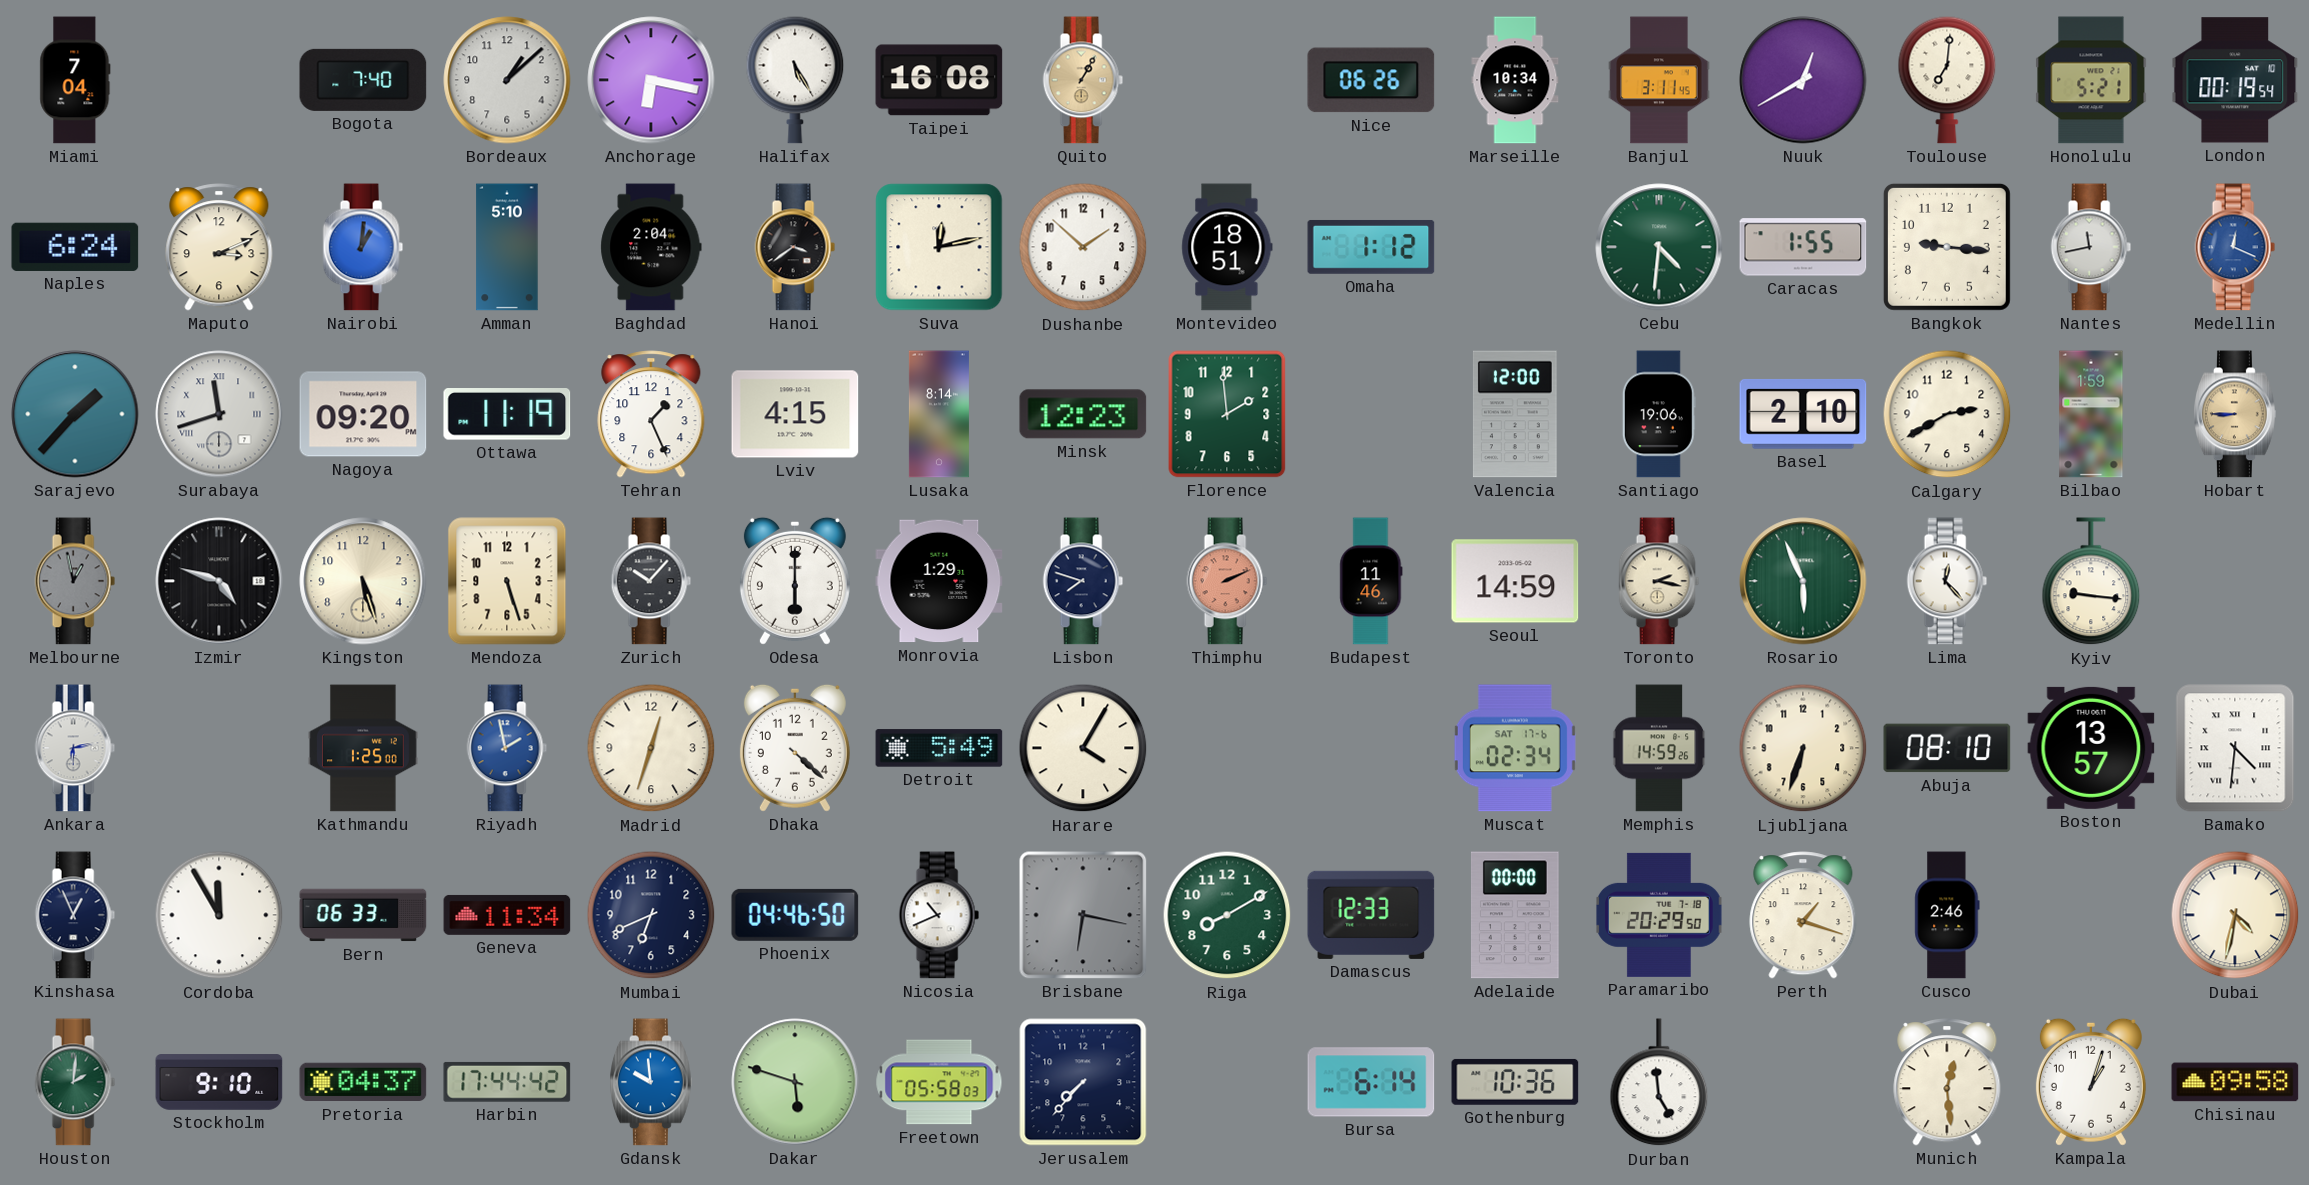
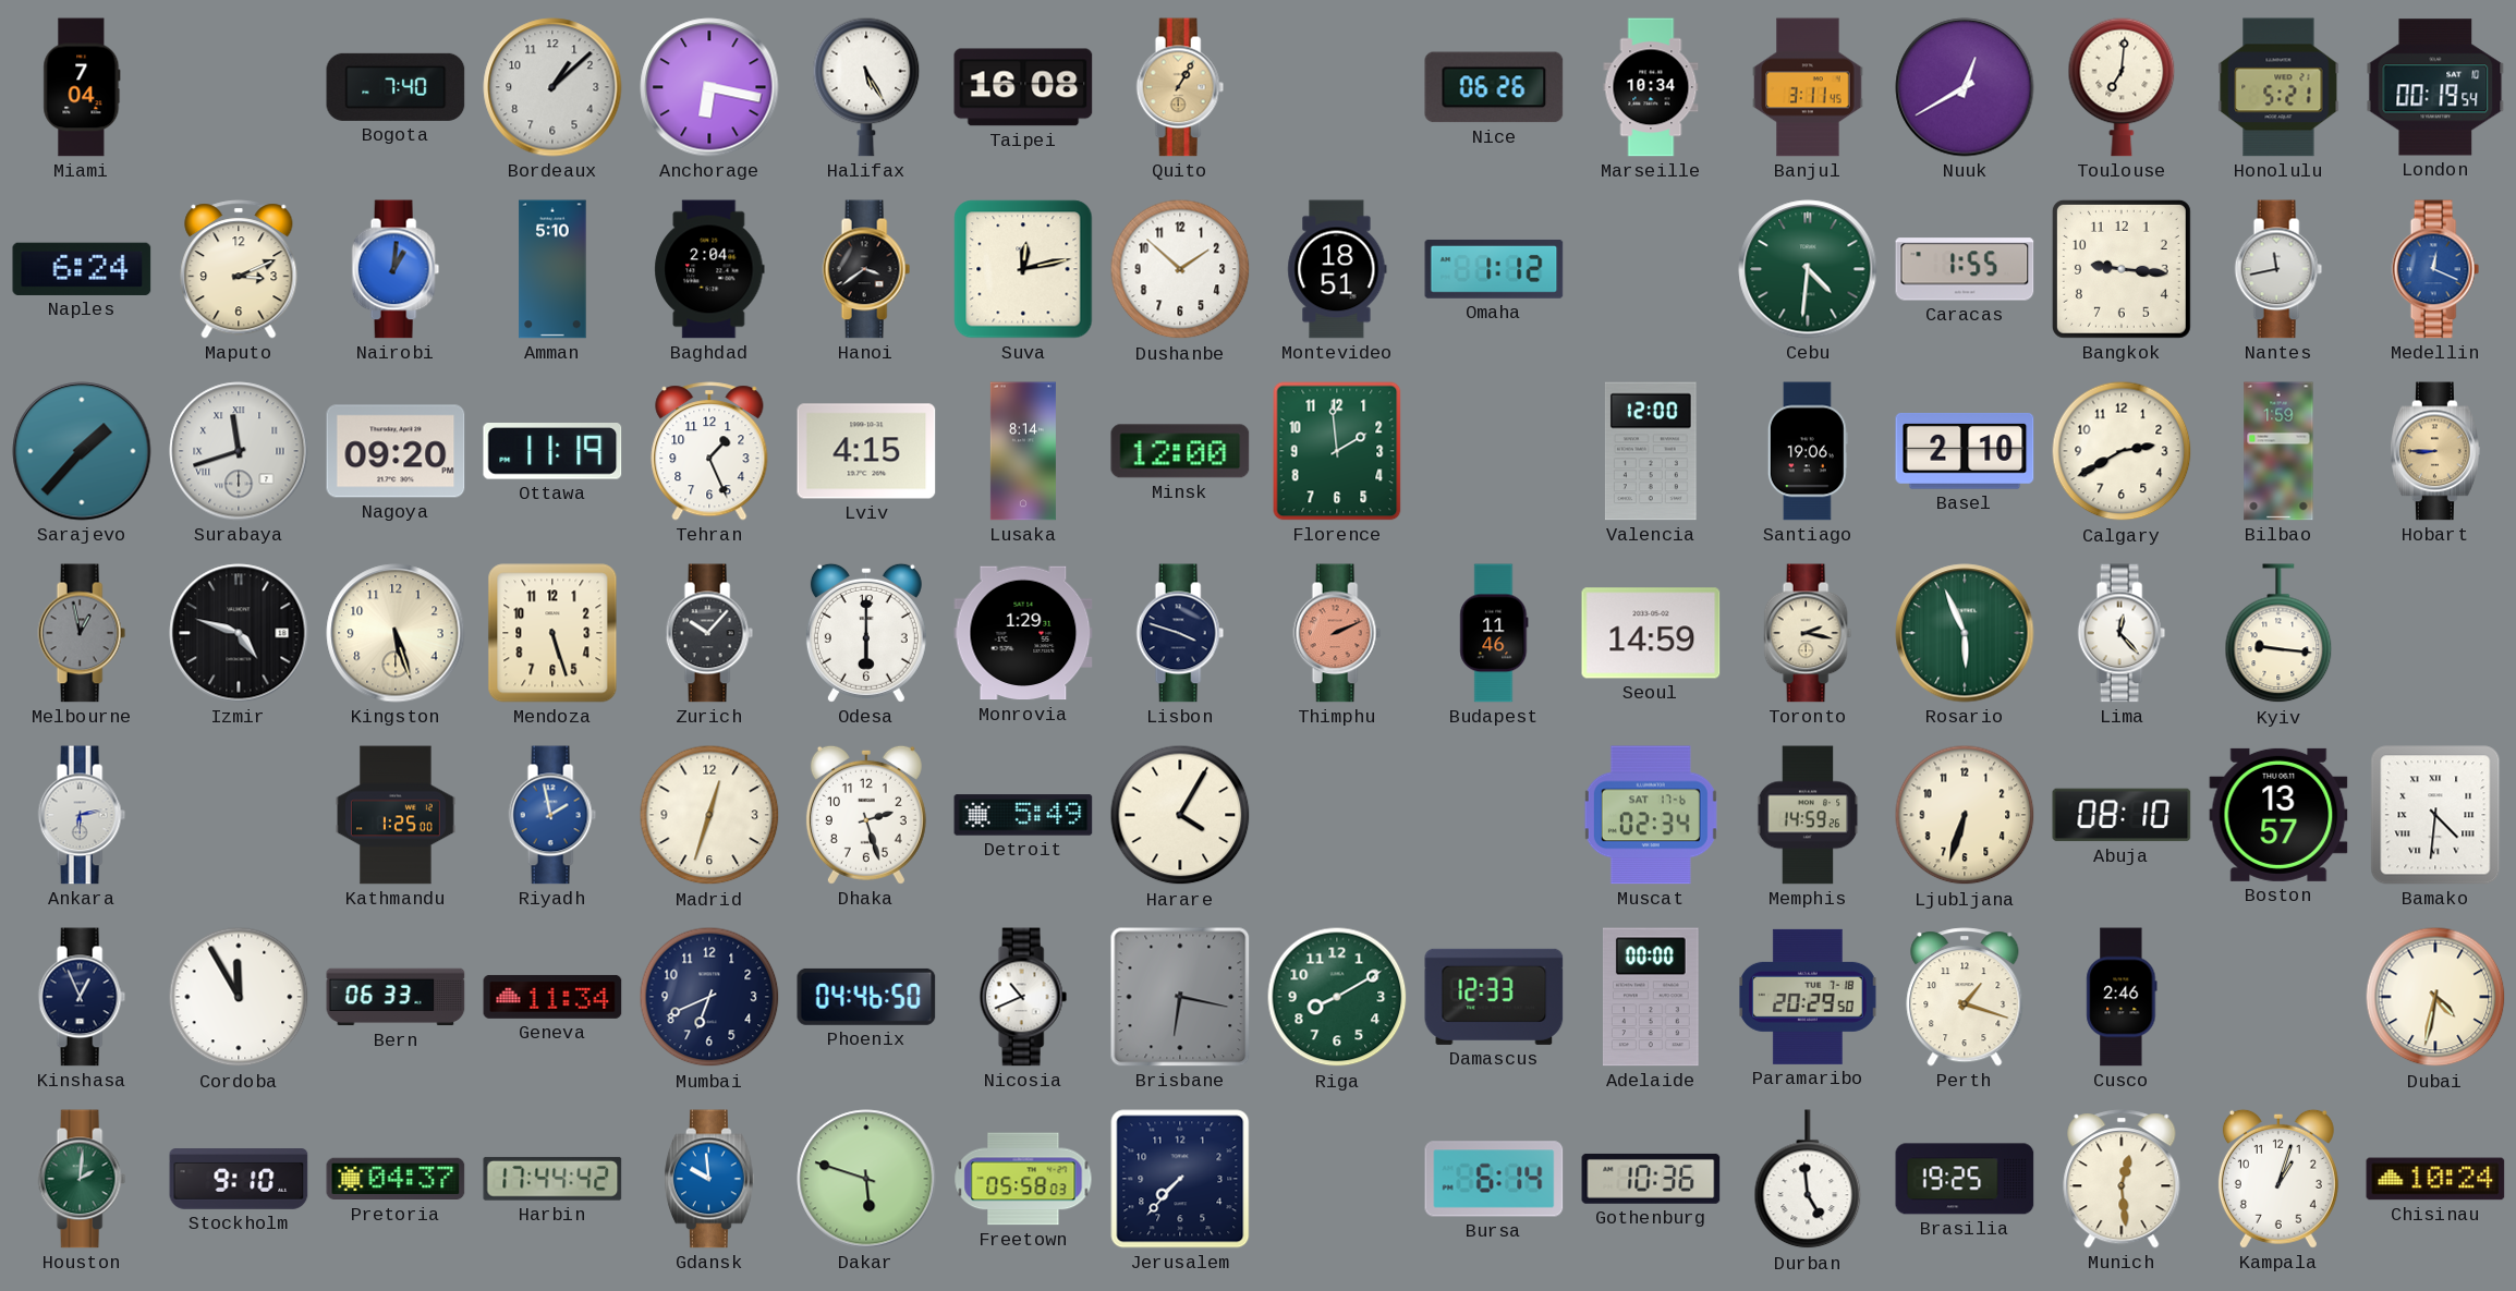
Minsk: 12:23 -> 12:00 (1180, 451)
Lisbon: 7:48 -> 3:48 (1180, 633)
Dhaka: 4:22 -> 2:27 (866, 815)
Brasilia: none -> 19:25 (1965, 1179)
Chisinau: 09:58 -> 10:24 (2435, 1179)
